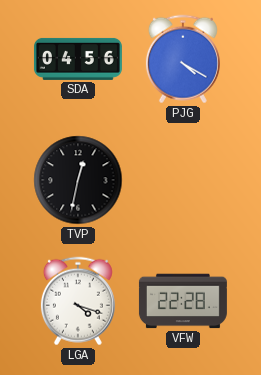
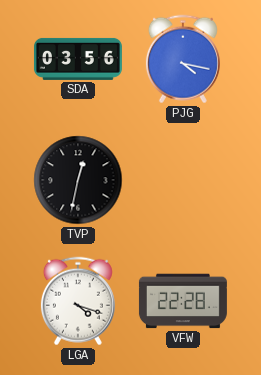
SDA: 04:56 -> 03:56 (78, 59)
PJG: 4:20 -> 4:17 (183, 59)
